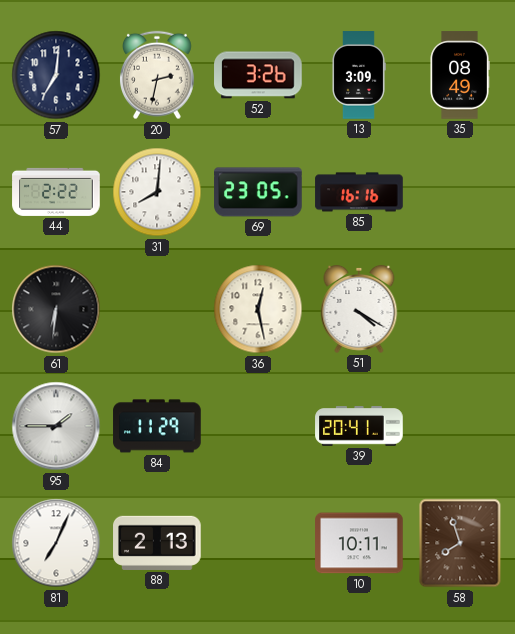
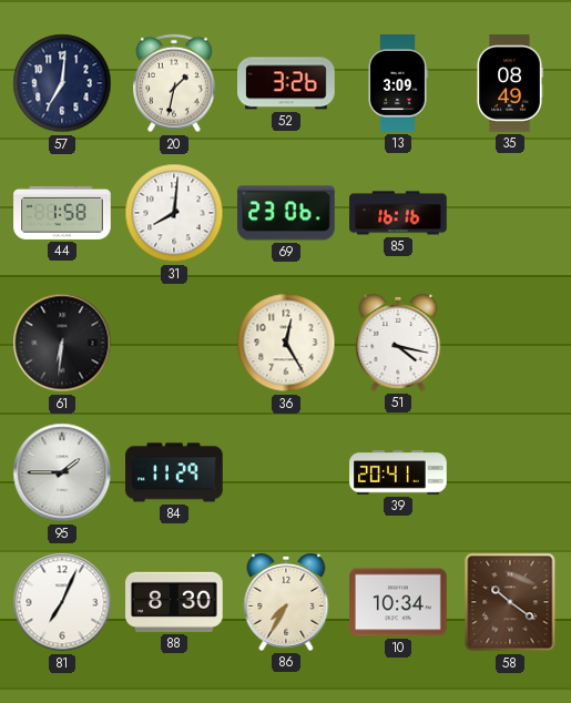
20: 2:32 -> 1:32 (174, 83)
44: 2:22 -> 1:58 (62, 213)
69: 23:05 -> 23:06 (286, 213)
36: 12:28 -> 12:25 (286, 343)
51: 4:20 -> 4:17 (398, 343)
88: 2:13 -> 8:30 (174, 602)
86: none -> 7:35 (286, 602)
10: 10:11 -> 10:34 (398, 602)
58: 7:57 -> 10:21 (510, 602)
